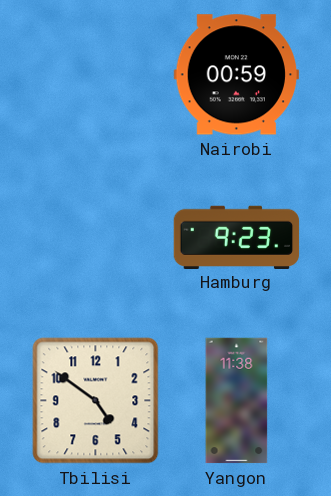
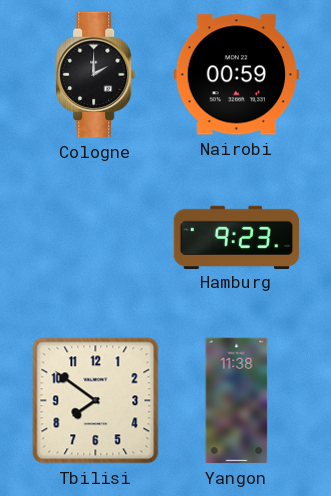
Cologne: none -> 2:00 (96, 75)
Tbilisi: 4:51 -> 7:51 (96, 401)
